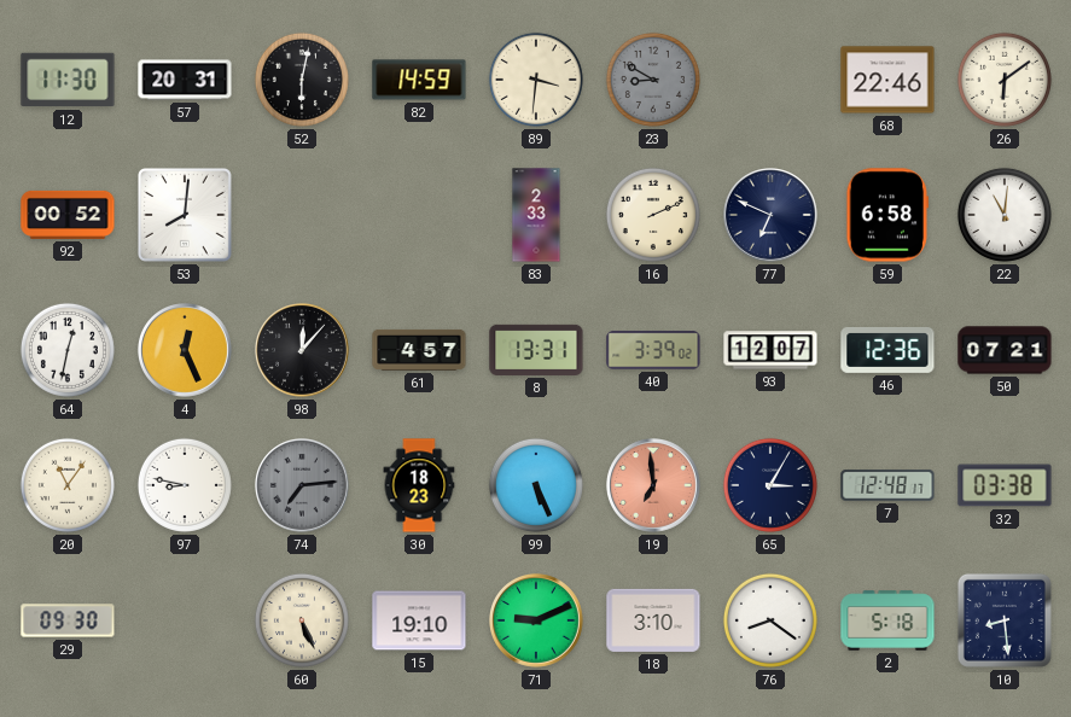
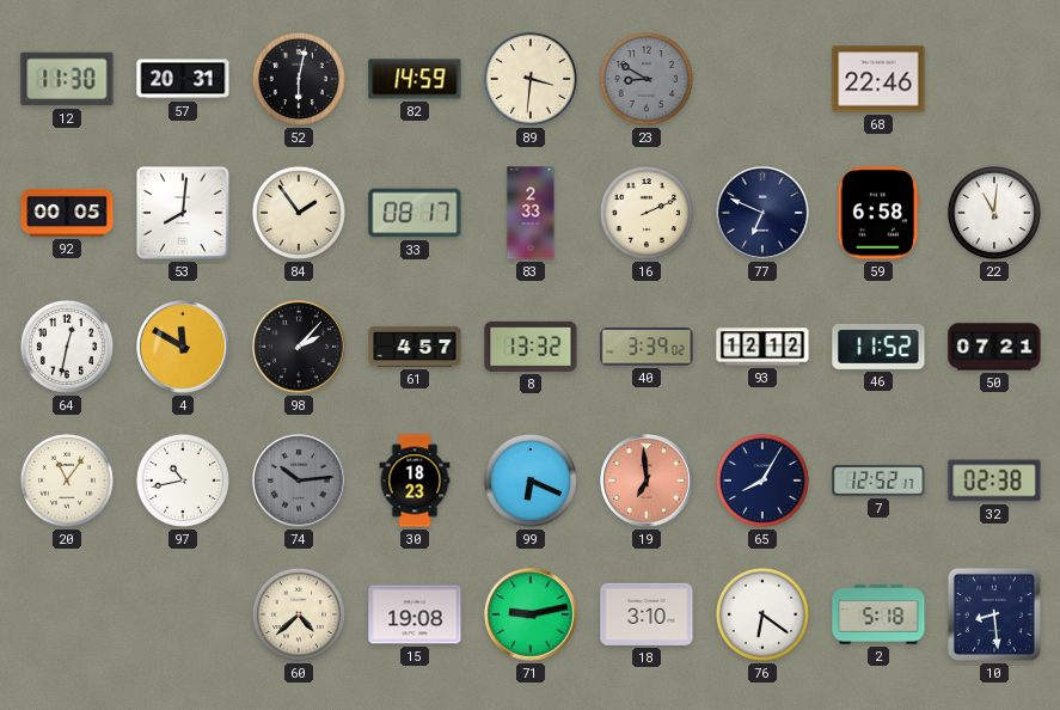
26: 6:09 -> none (1005, 80)
92: 00:52 -> 00:05 (67, 213)
84: none -> 1:54 (299, 213)
33: none -> 08:17 (415, 213)
4: 12:26 -> 11:50 (184, 348)
98: 12:07 -> 2:07 (300, 348)
8: 13:31 -> 13:32 (531, 347)
93: 12:07 -> 12:12 (762, 347)
46: 12:36 -> 11:52 (878, 347)
97: 8:47 -> 10:43 (183, 481)
74: 7:14 -> 10:14 (300, 482)
99: 5:26 -> 6:19 (531, 481)
65: 3:05 -> 8:05 (762, 481)
7: 12:48 -> 12:52 (878, 481)
32: 03:38 -> 02:38 (994, 481)
29: 09:30 -> none (68, 620)
60: 5:26 -> 4:38 (299, 614)
15: 19:10 -> 19:08 (415, 614)
71: 9:11 -> 9:13 (532, 616)
76: 8:21 -> 6:21 (762, 614)
